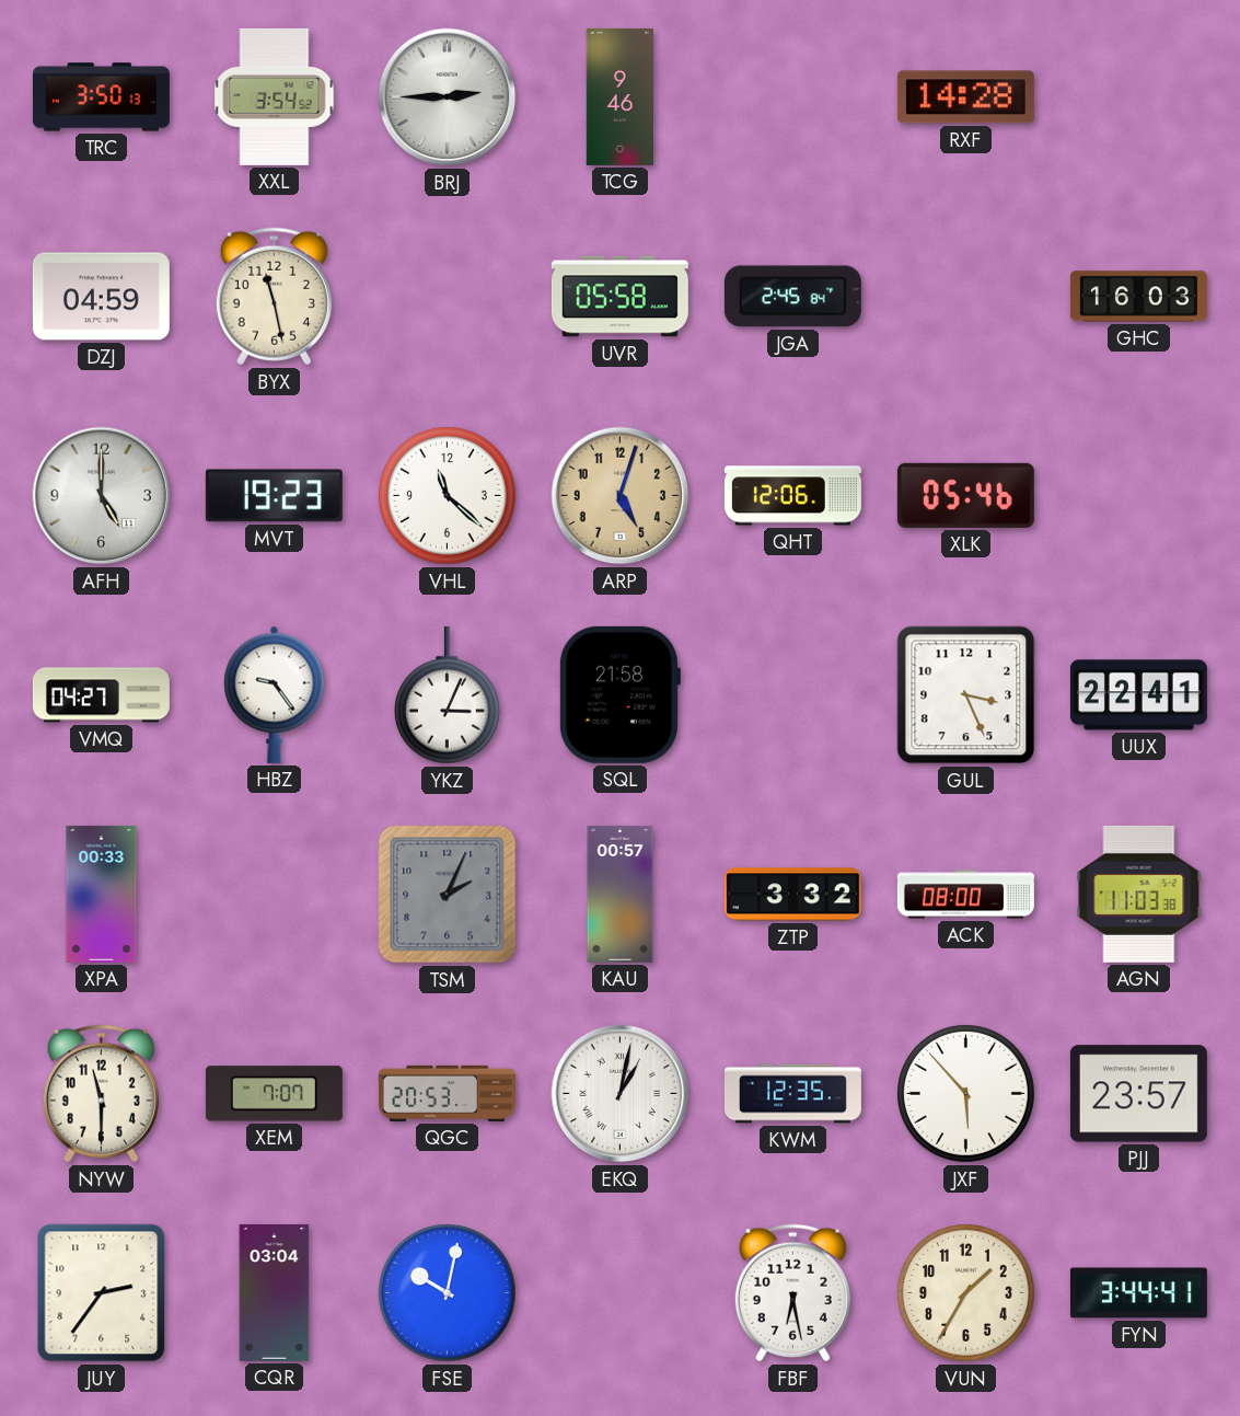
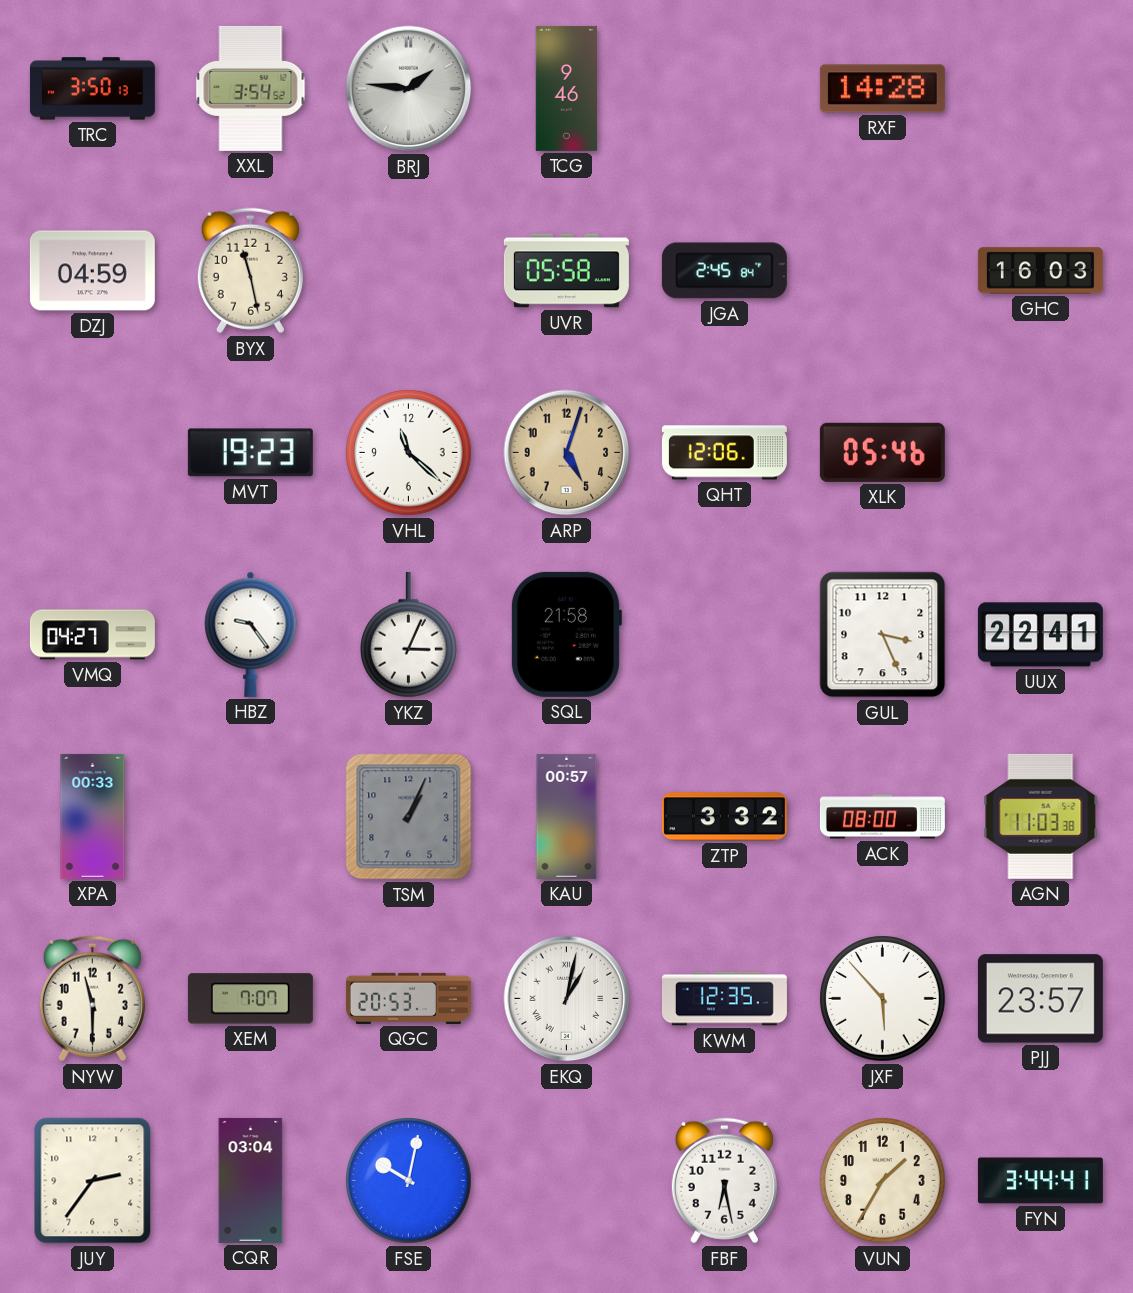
BRJ: 2:45 -> 1:46 (409, 89)
AFH: 5:00 -> none (102, 496)
TSM: 2:04 -> 1:04 (409, 817)
